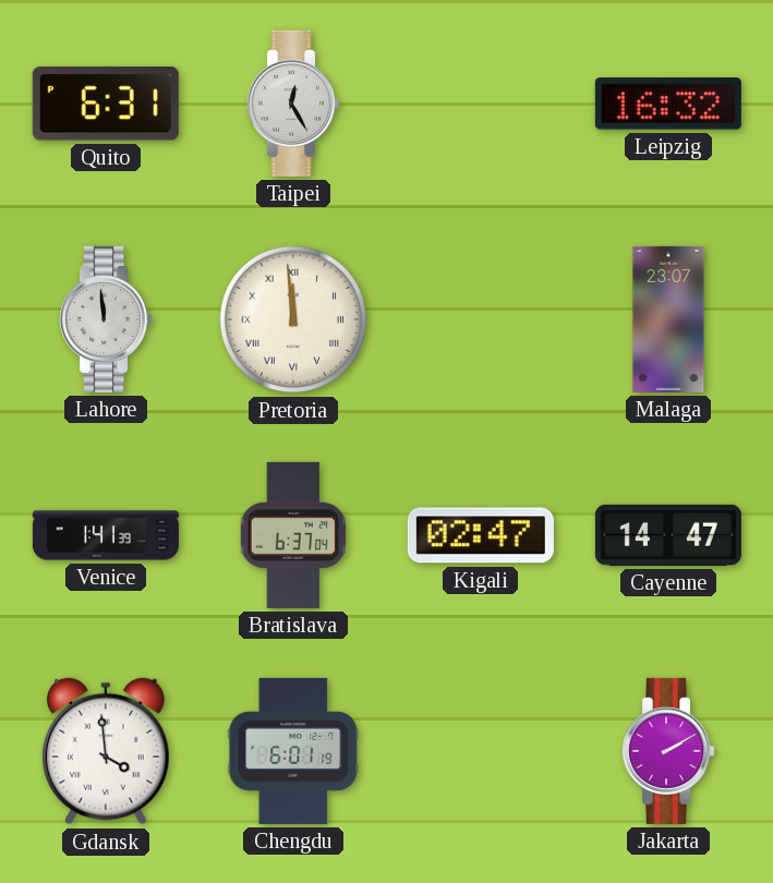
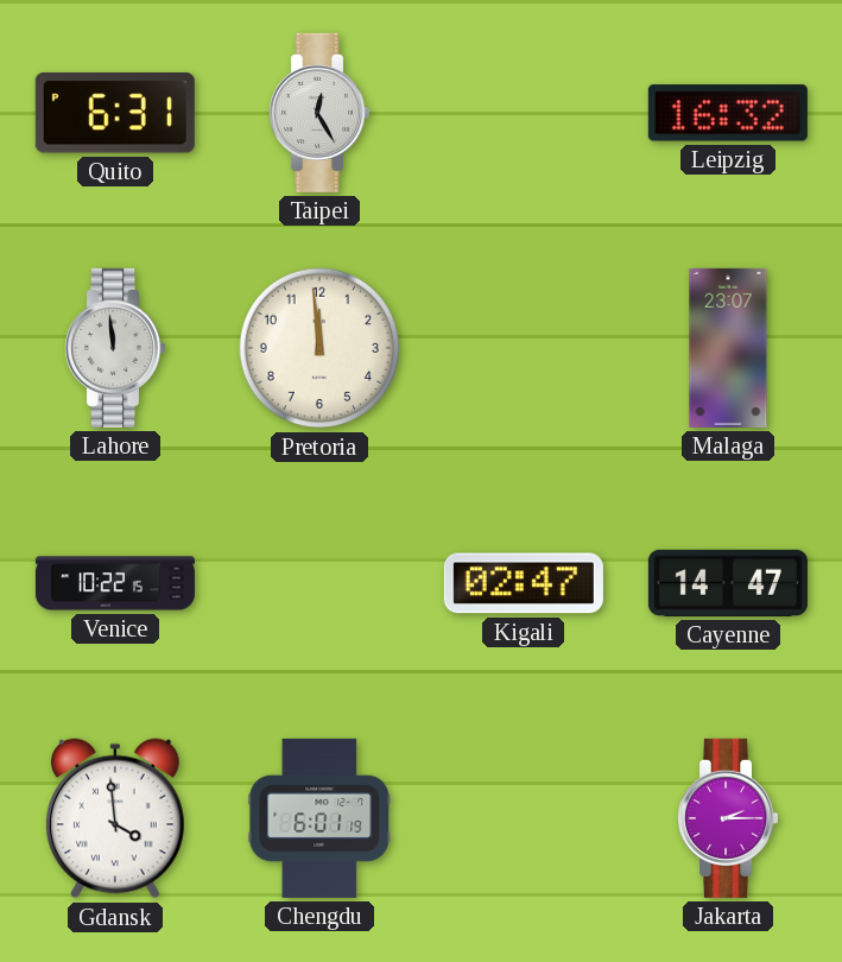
Pretoria numerals: Roman -> Arabic (319, 348)
Venice: 1:41 -> 10:22 (115, 583)
Bratislava: 6:37 -> none (293, 535)
Jakarta: 2:10 -> 2:15 (728, 818)
